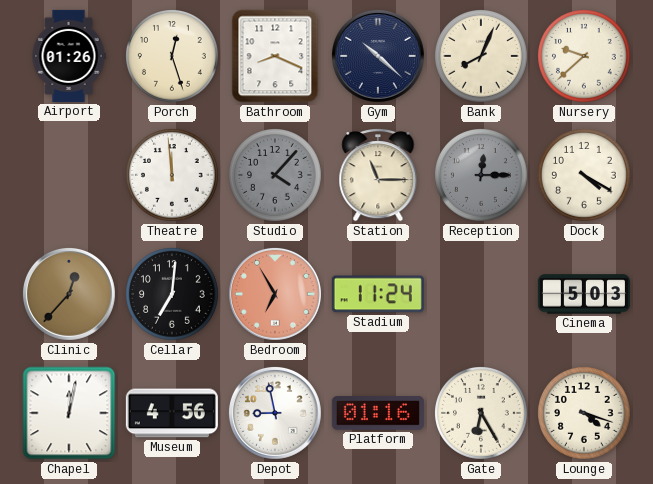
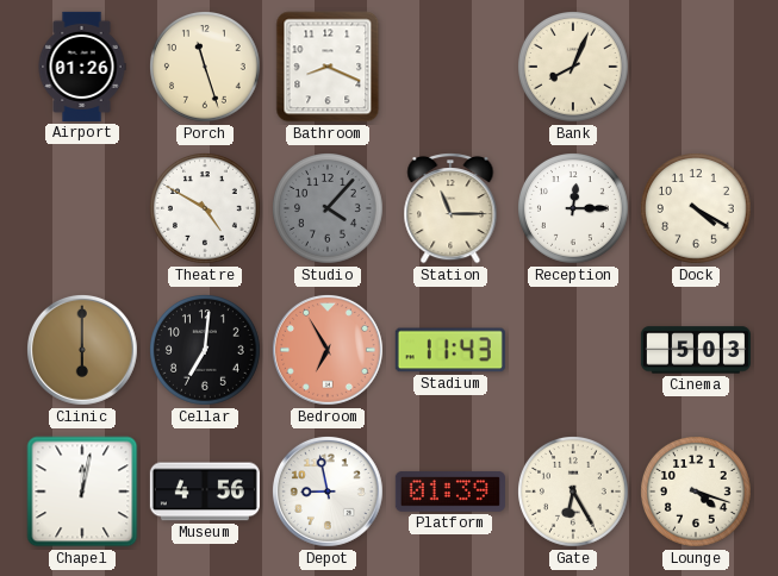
Porch: 12:27 -> 11:27 (206, 68)
Gym: 10:22 -> none (378, 56)
Nursery: 9:38 -> none (585, 57)
Theatre: 11:59 -> 4:50 (206, 209)
Reception dial: grey -> white (574, 209)
Clinic: 12:37 -> 6:00 (82, 350)
Stadium: 11:24 -> 11:43 (450, 350)
Platform: 01:16 -> 01:39 (450, 492)
